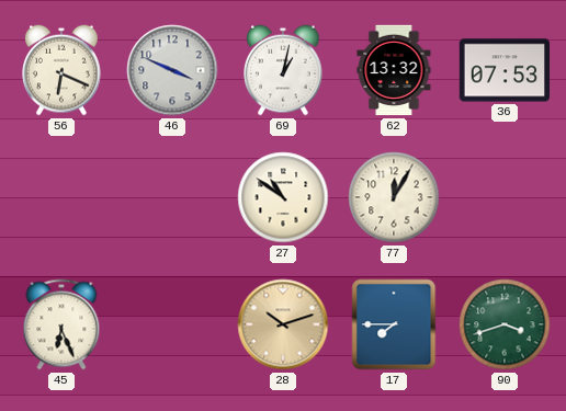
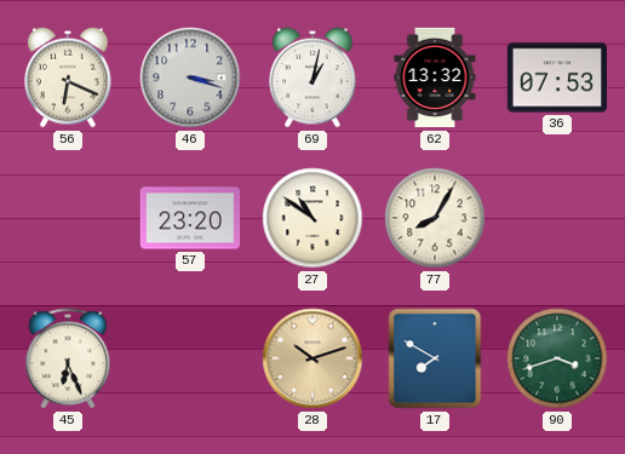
46: 3:49 -> 3:18 (190, 77)
57: none -> 23:20 (190, 218)
77: 12:05 -> 8:05 (435, 218)
17: 7:45 -> 7:50 (435, 358)
